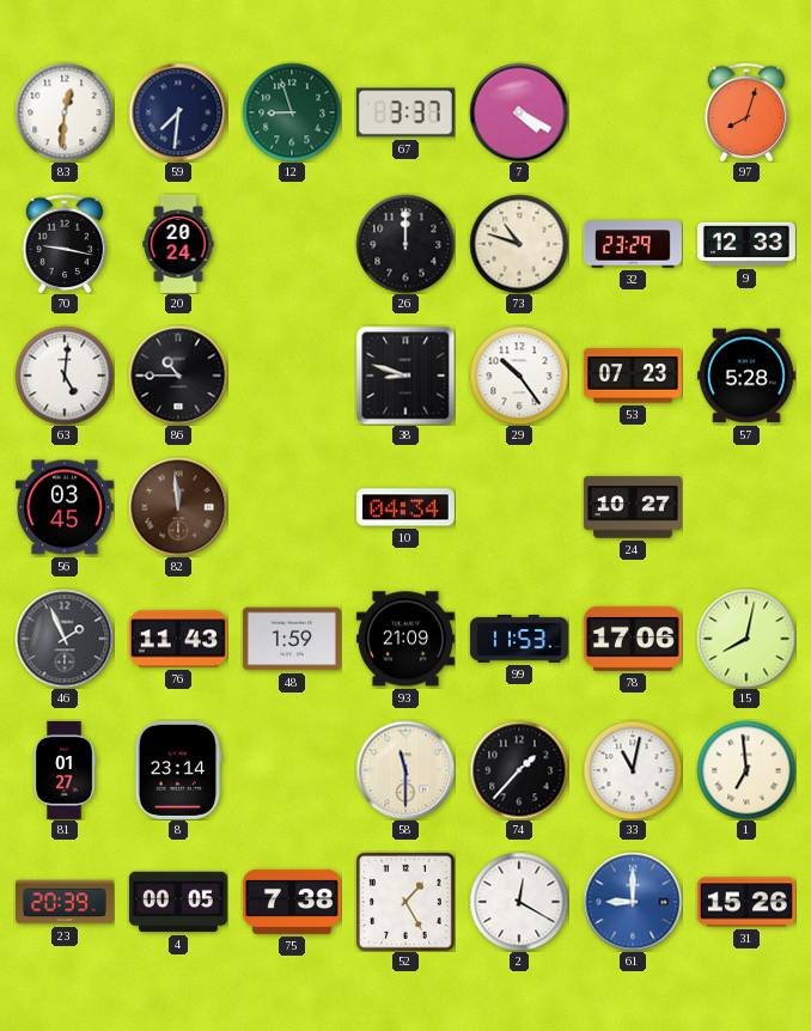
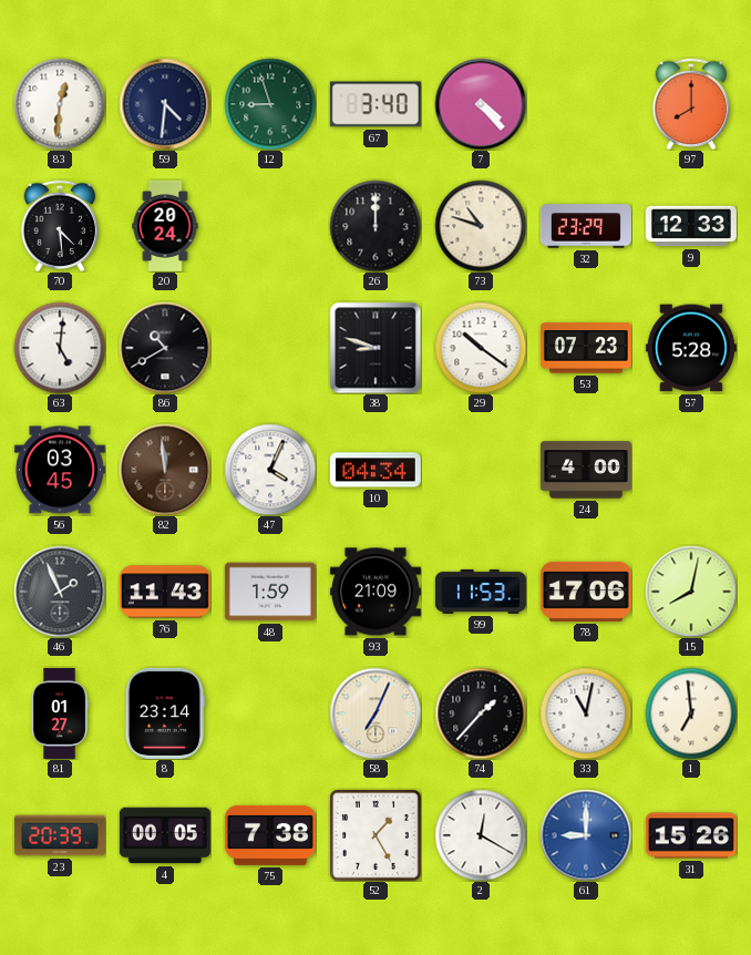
59: 7:31 -> 4:31 (165, 104)
67: 3:37 -> 3:40 (375, 104)
7: 4:20 -> 4:23 (481, 104)
97: 8:03 -> 8:00 (691, 104)
70: 9:17 -> 4:29 (60, 226)
86: 10:45 -> 10:40 (165, 348)
29: 10:24 -> 10:21 (481, 348)
47: none -> 4:04 (270, 470)
24: 10:27 -> 4:00 (586, 470)
58: 11:30 -> 7:04 (375, 713)
